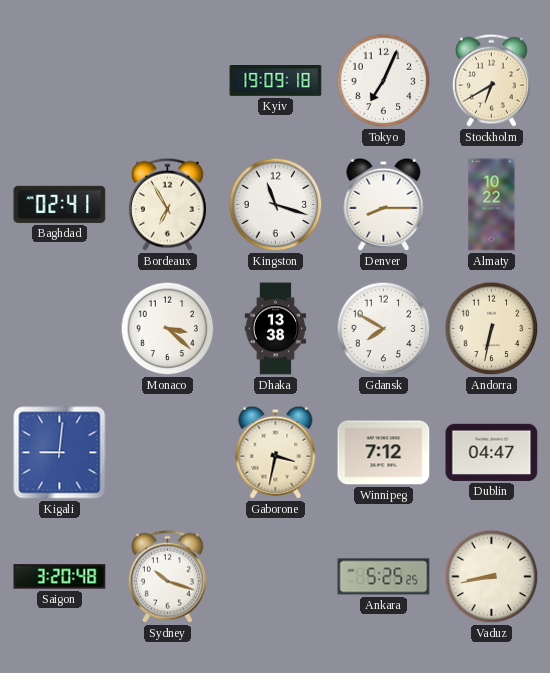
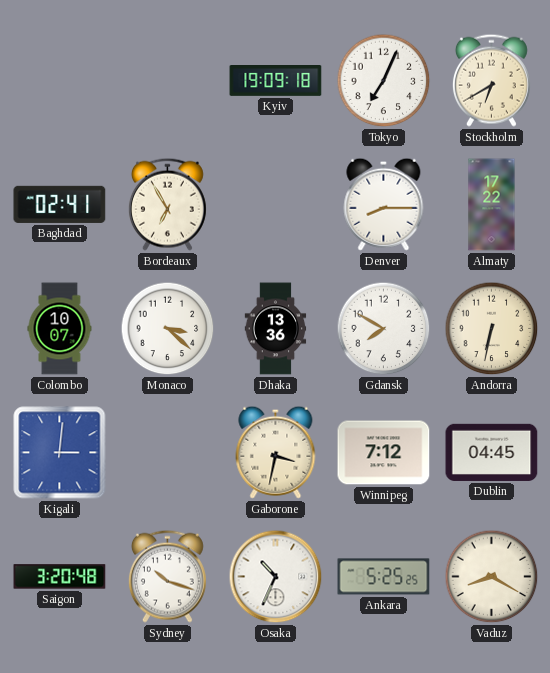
Kingston: 11:18 -> none (276, 205)
Almaty: 10:22 -> 17:22 (492, 205)
Colombo: none -> 10:07 (60, 329)
Dhaka: 13:38 -> 13:36 (276, 329)
Kigali: 9:01 -> 3:01 (60, 453)
Dublin: 04:47 -> 04:45 (492, 452)
Osaka: none -> 10:34 (276, 577)
Vaduz: 8:43 -> 8:20 (492, 577)
